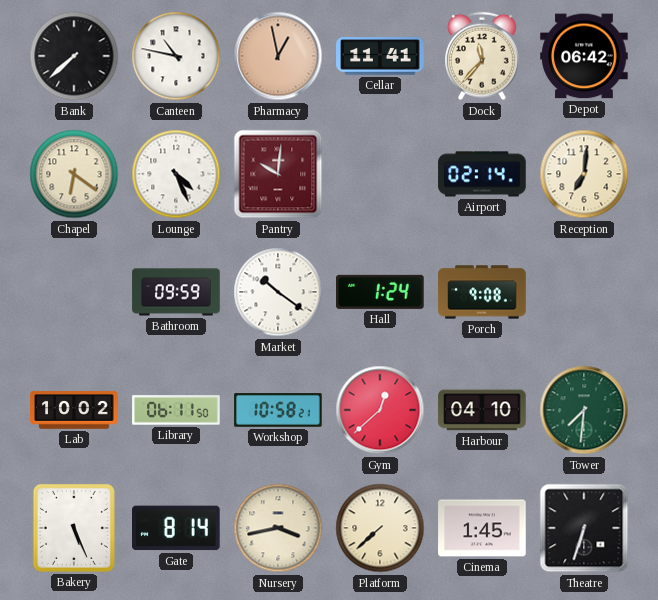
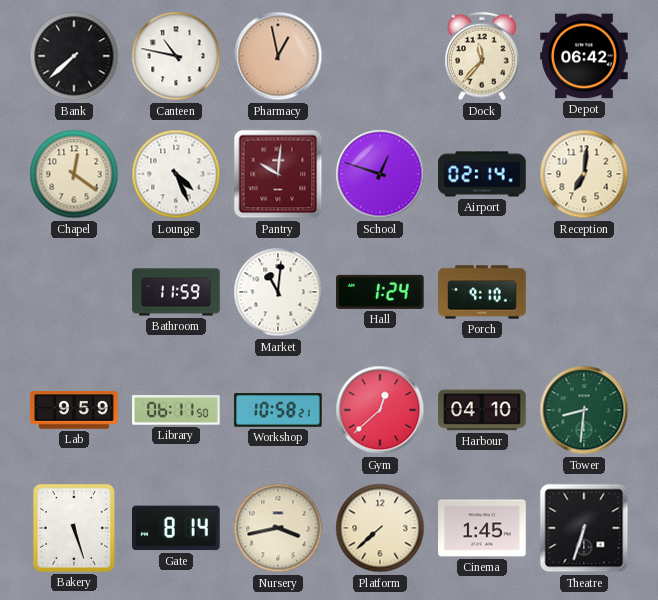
Cellar: 11:41 -> none (380, 56)
Chapel: 6:21 -> 12:21 (74, 174)
School: none -> 12:48 (380, 174)
Bathroom: 09:59 -> 11:59 (176, 292)
Market: 10:21 -> 11:01 (278, 292)
Porch: 9:08 -> 9:10 (482, 292)
Lab: 10:02 -> 9:59 (74, 410)
Tower: 7:31 -> 8:31 (584, 410)
Bakery: 5:26 -> 5:27 (74, 528)
